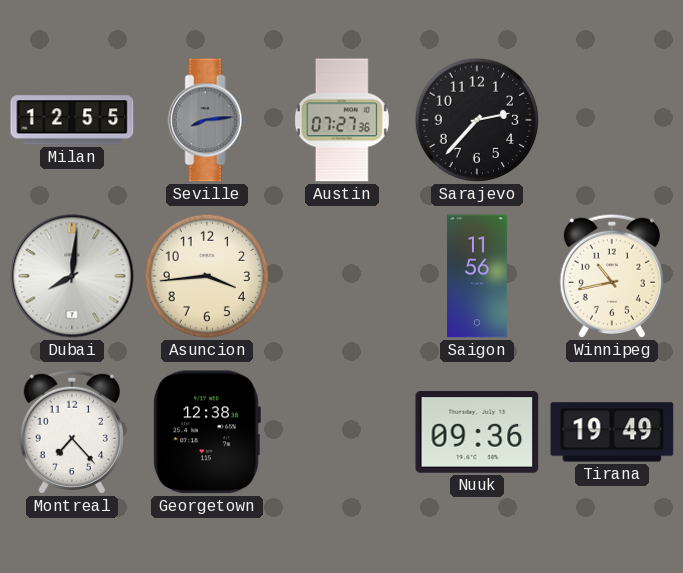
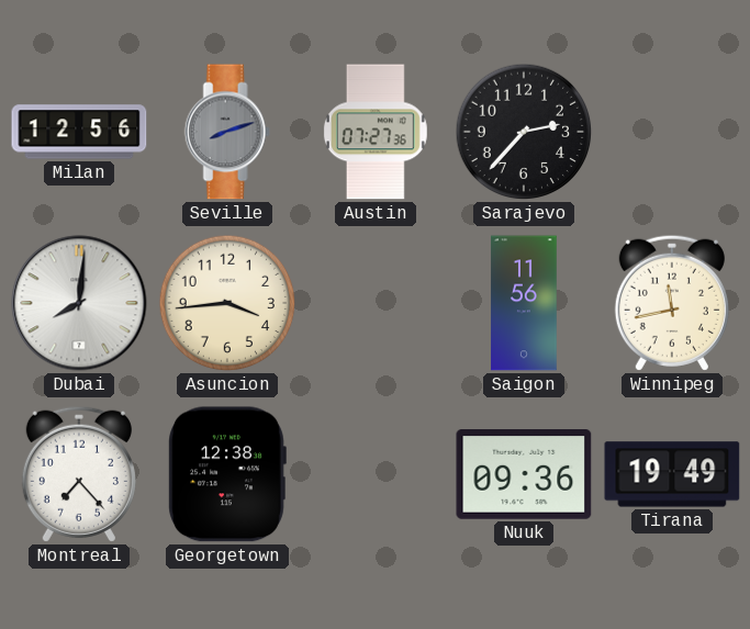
Milan: 12:55 -> 12:56 (79, 132)
Seville: 8:14 -> 8:12 (227, 132)
Winnipeg: 10:43 -> 11:43 (672, 303)
